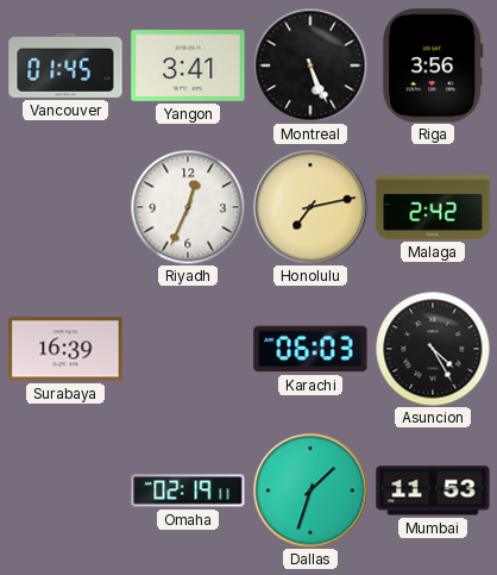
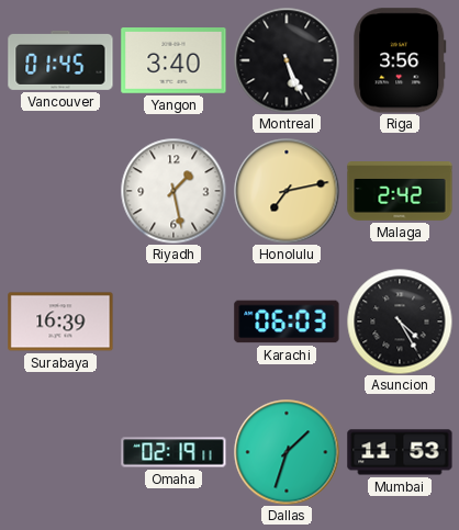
Yangon: 3:41 -> 3:40 (173, 61)
Riyadh: 12:34 -> 1:28 (173, 191)
